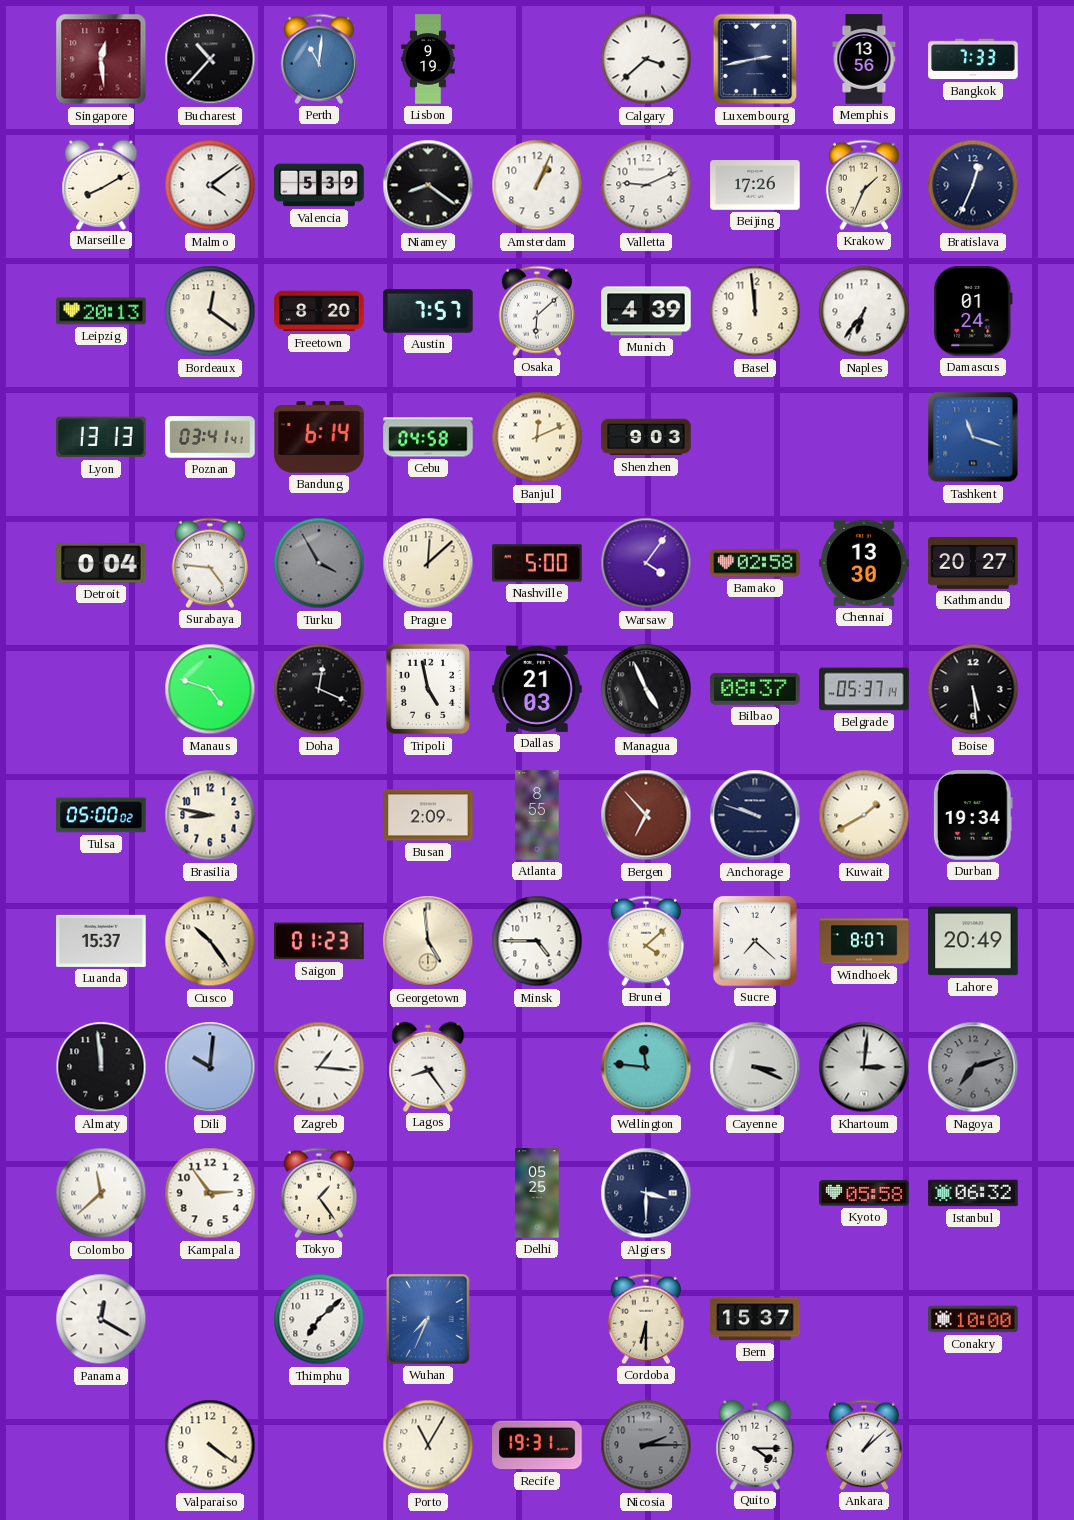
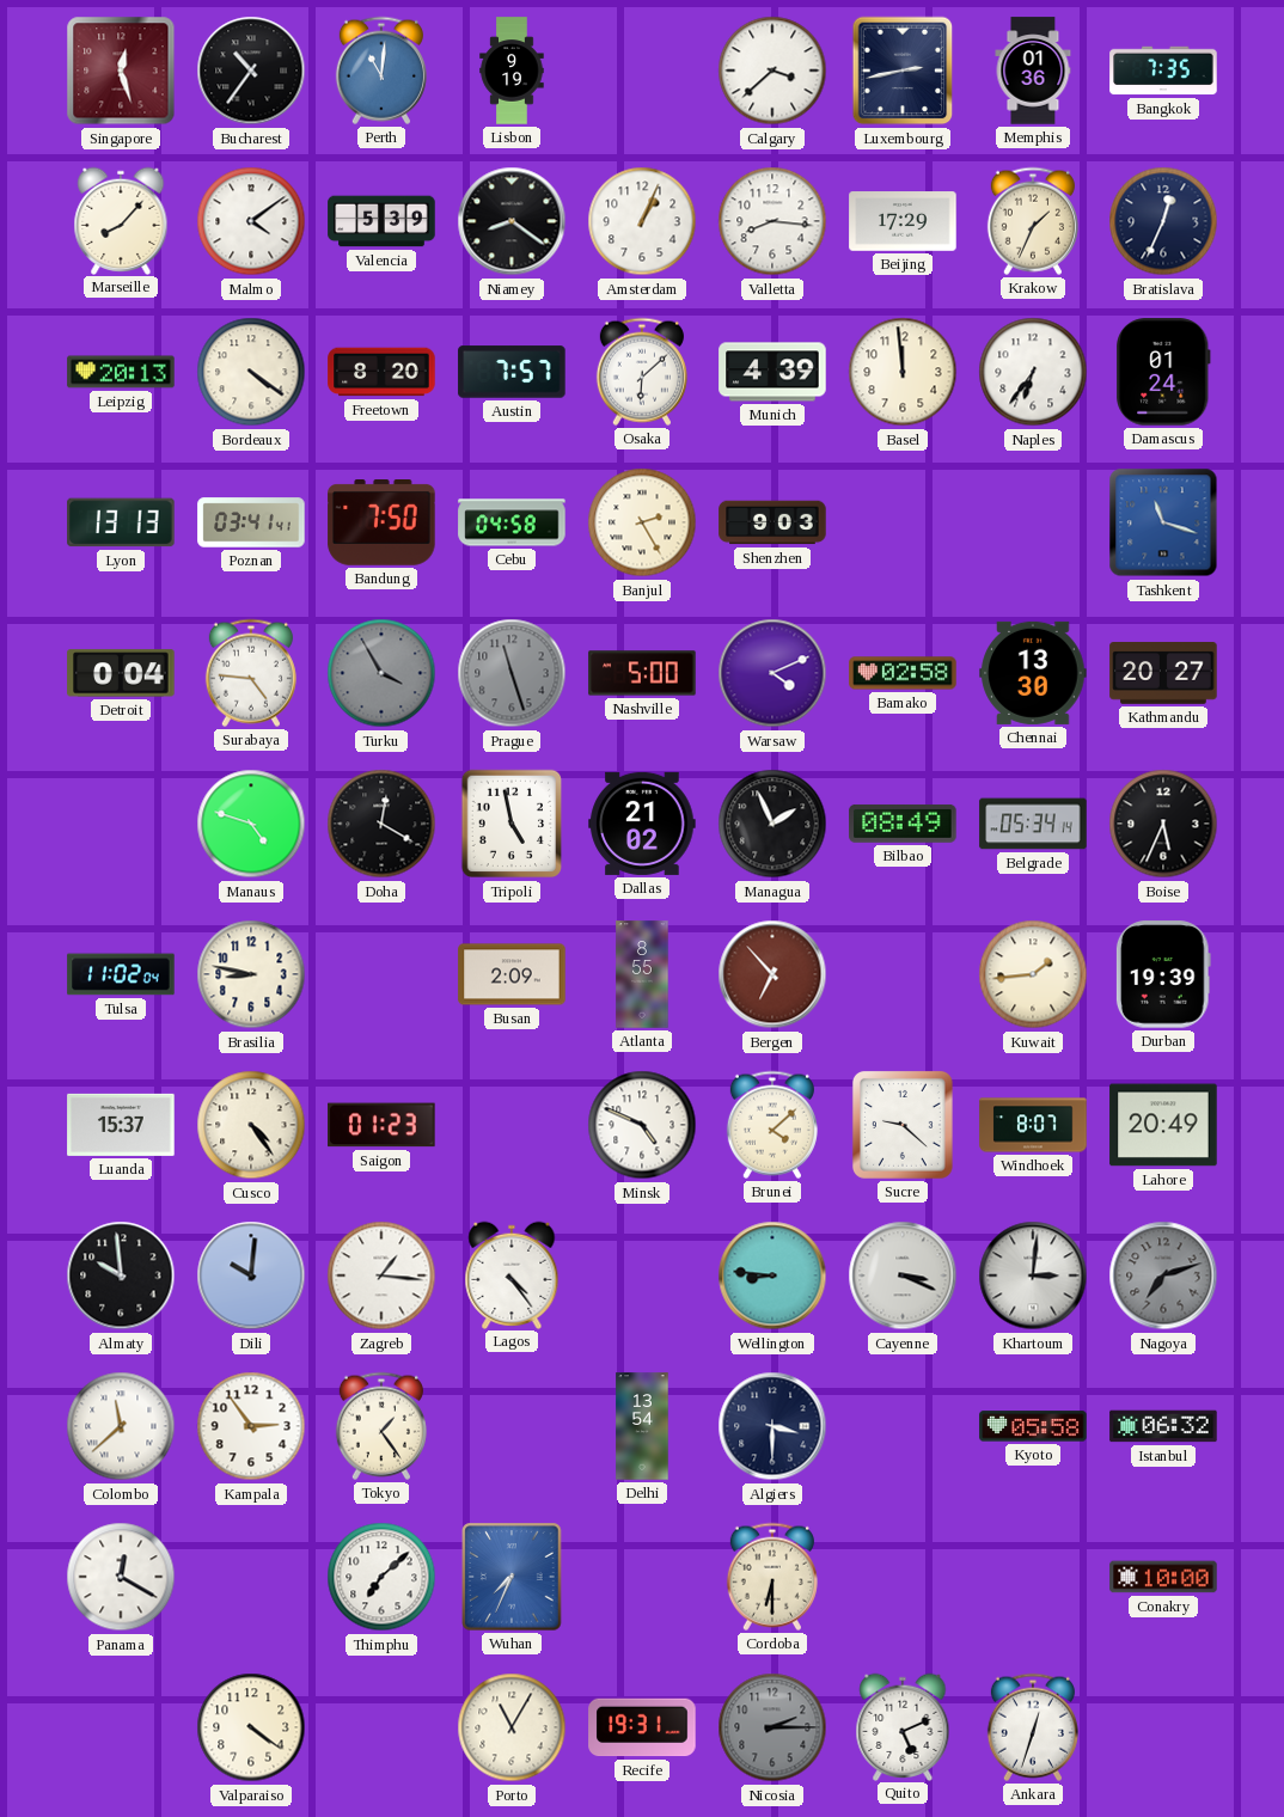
Singapore: 12:29 -> 12:27 (121, 71)
Bucharest: 10:37 -> 10:36 (251, 71)
Memphis: 13:56 -> 01:36 (1033, 71)
Bangkok: 7:33 -> 7:35 (1163, 71)
Marseille: 8:10 -> 8:07 (121, 220)
Valletta: 9:11 -> 8:16 (772, 221)
Beijing: 17:26 -> 17:29 (903, 221)
Bordeaux: 12:21 -> 4:21 (251, 372)
Bandung: 6:14 -> 7:50 (381, 524)
Banjul: 12:11 -> 2:25 (642, 522)
Prague: 12:08 -> 11:27 (512, 673)
Prague dial: cream -> grey (512, 673)
Warsaw: 4:06 -> 4:11 (772, 673)
Doha: 12:19 -> 12:20 (381, 824)
Dallas: 21:03 -> 21:02 (642, 824)
Managua: 4:56 -> 1:56 (772, 824)
Bilbao: 08:37 -> 08:49 (903, 824)
Belgrade: 05:37 -> 05:34 (1033, 824)
Boise: 5:29 -> 5:34 (1163, 824)
Tulsa: 05:00 -> 11:02 (121, 974)
Anchorage: 9:48 -> none (755, 815)
Kuwait: 1:40 -> 1:44 (1033, 974)
Durban: 19:34 -> 19:39 (1163, 974)
Cusco: 10:24 -> 4:24 (251, 1125)
Georgetown: 4:59 -> none (428, 941)
Minsk: 4:45 -> 4:49 (642, 1125)
Sucre: 7:22 -> 9:22 (903, 1125)
Almaty: 11:59 -> 9:59 (121, 1275)
Lagos: 8:24 -> 4:24 (512, 1274)
Wellington: 11:46 -> 8:46 (772, 1275)
Delhi: 05:25 -> 13:54 (642, 1426)
Bern: 15:37 -> none (755, 1319)
Quito: 4:15 -> 5:11 (903, 1726)
Ankara: 1:08 -> 12:33 (1033, 1727)
